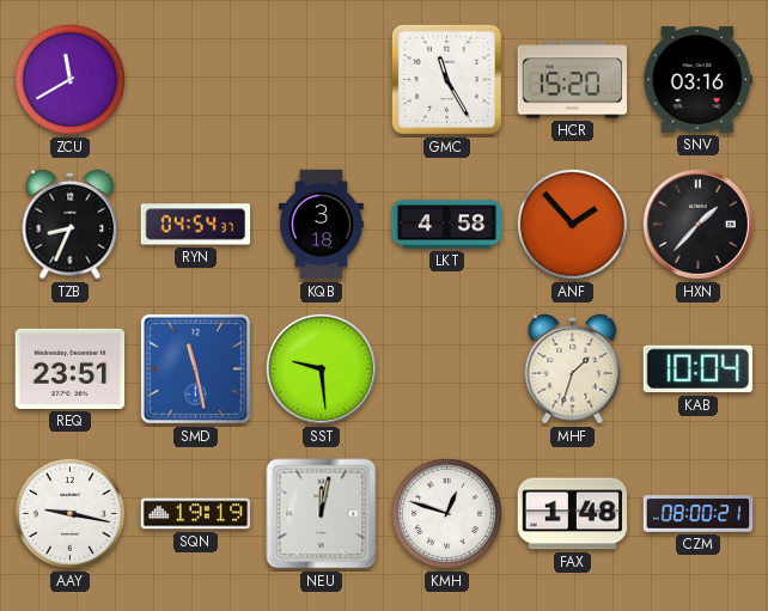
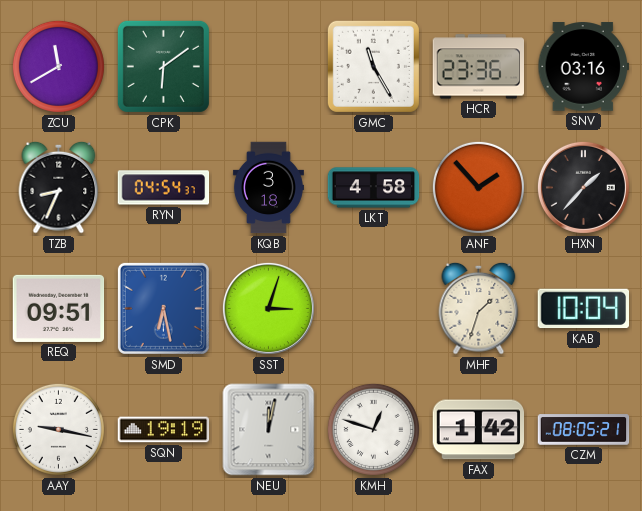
CPK: none -> 6:09 (163, 66)
HCR: 15:20 -> 23:36 (479, 67)
REQ: 23:51 -> 09:51 (59, 308)
SMD: 11:28 -> 6:28 (163, 308)
SST: 9:29 -> 3:03 (268, 308)
FAX: 1:48 -> 1:42 (479, 430)
CZM: 08:00 -> 08:05 (584, 430)
